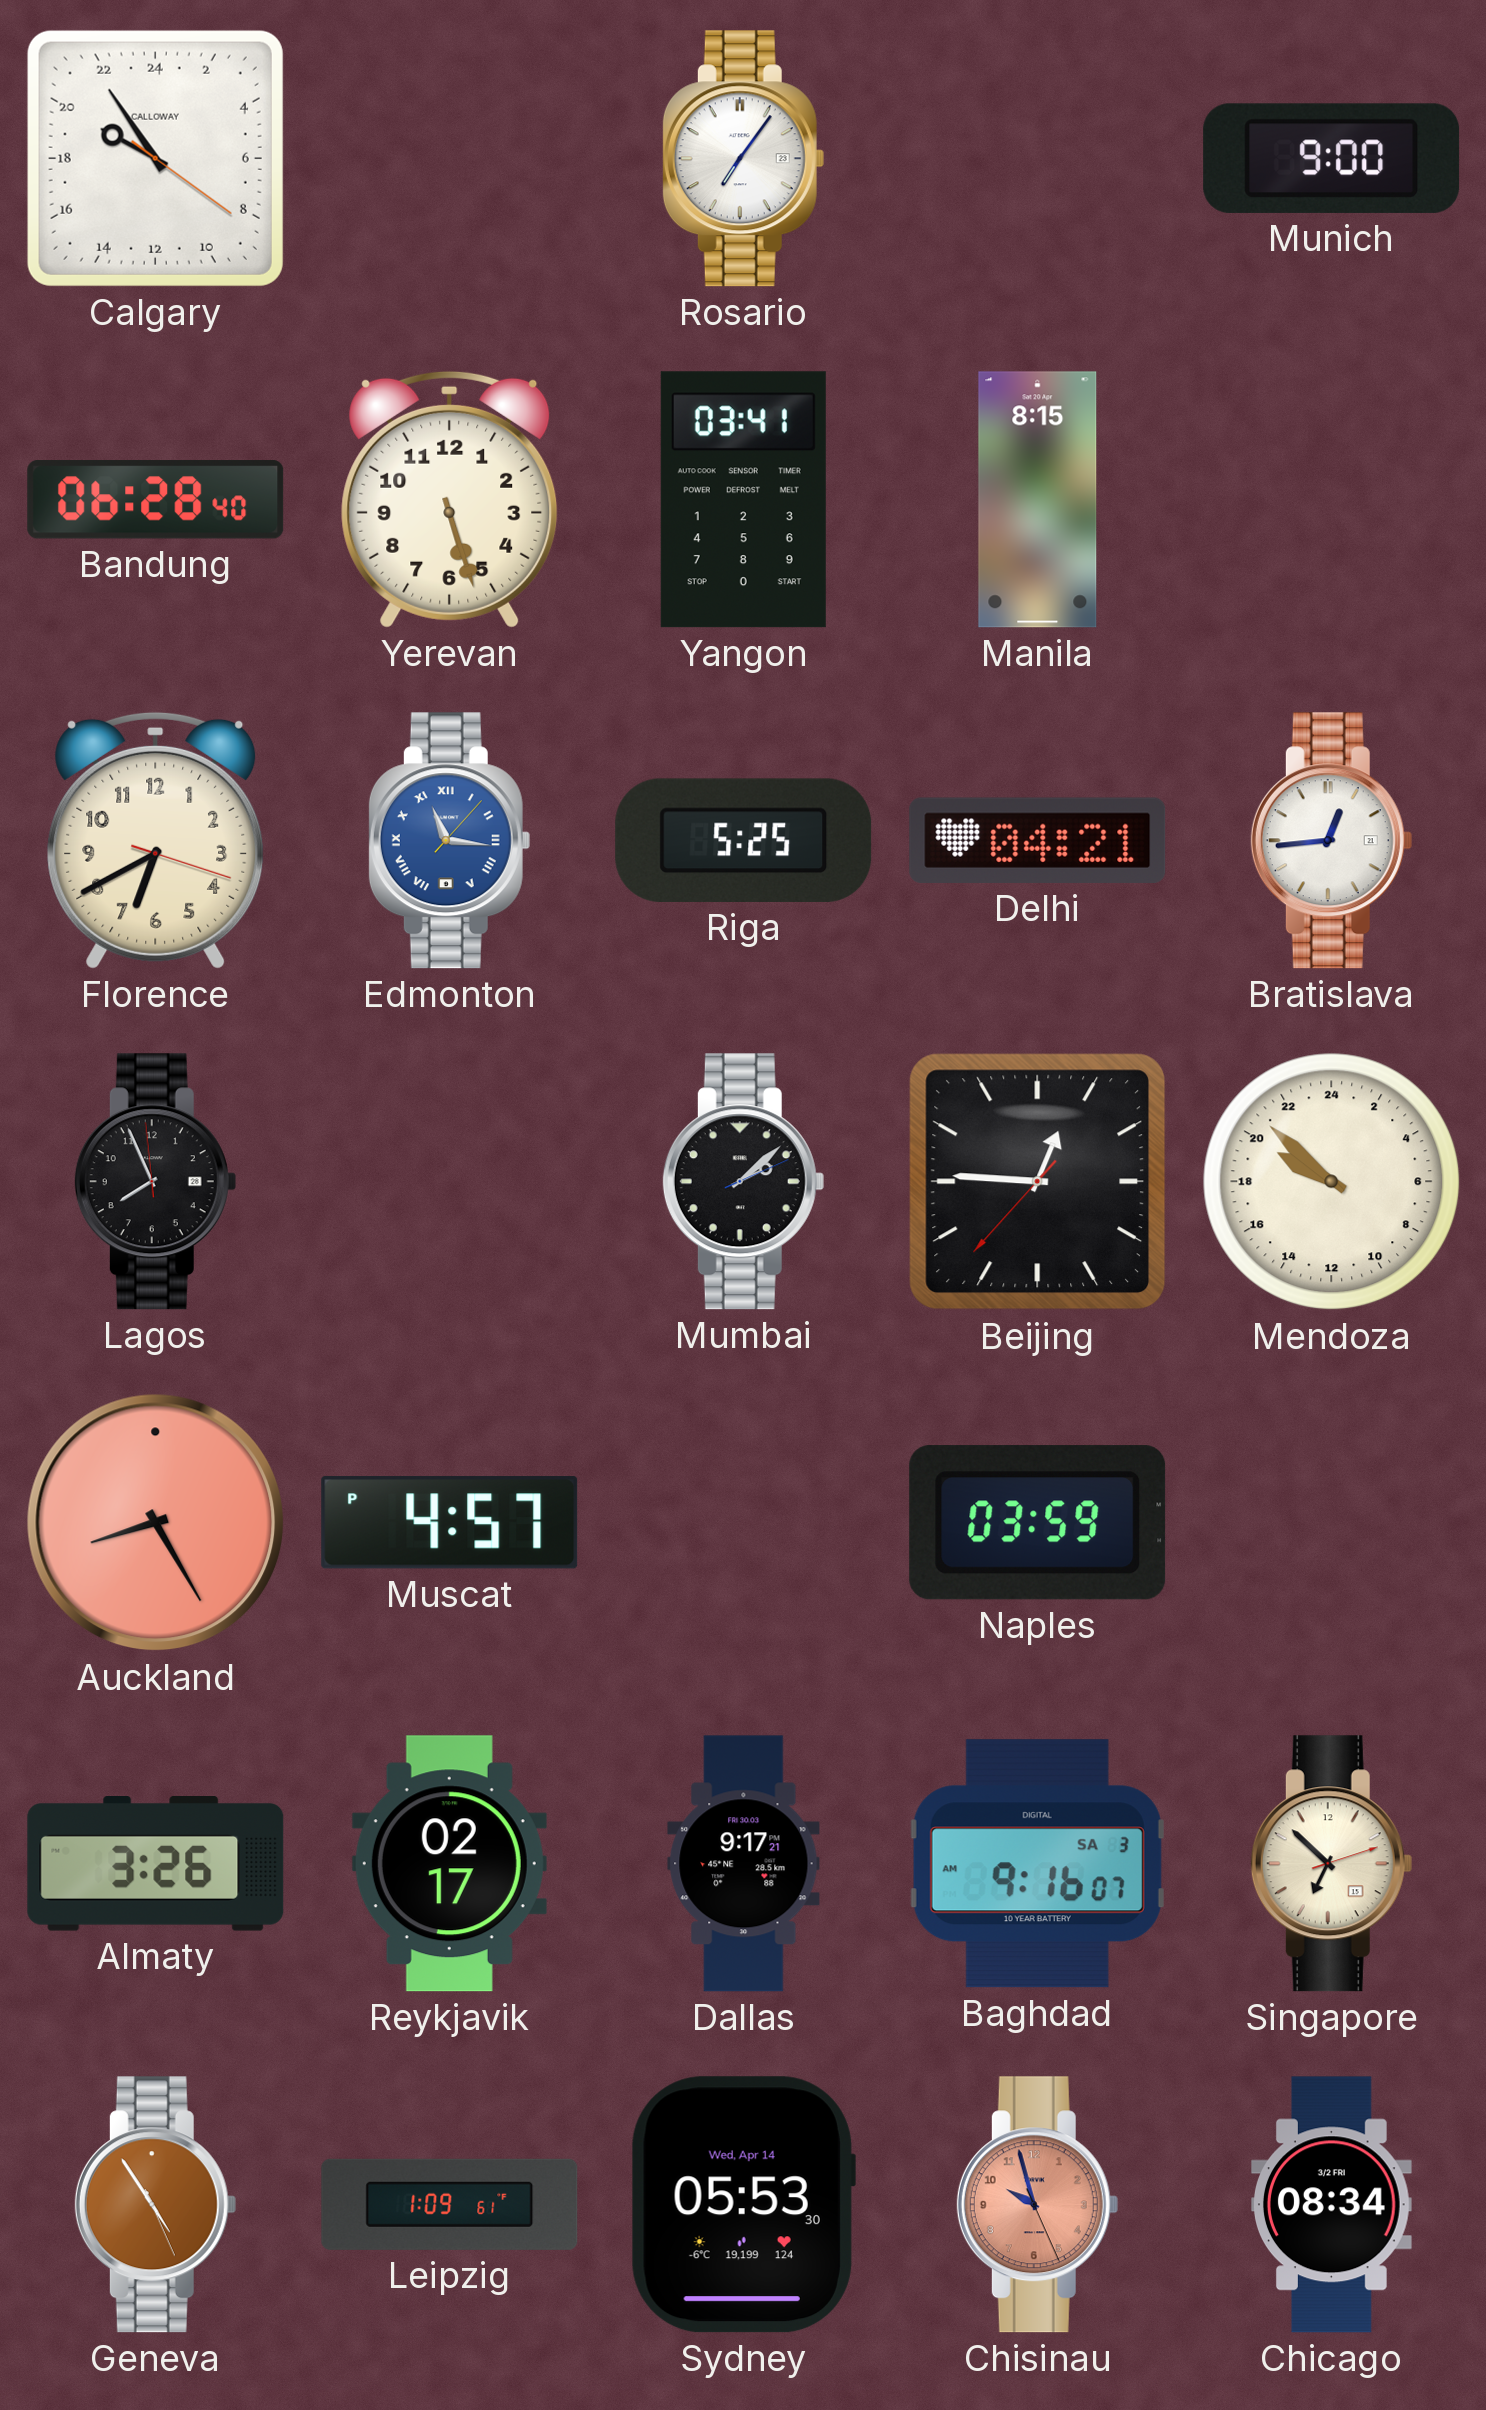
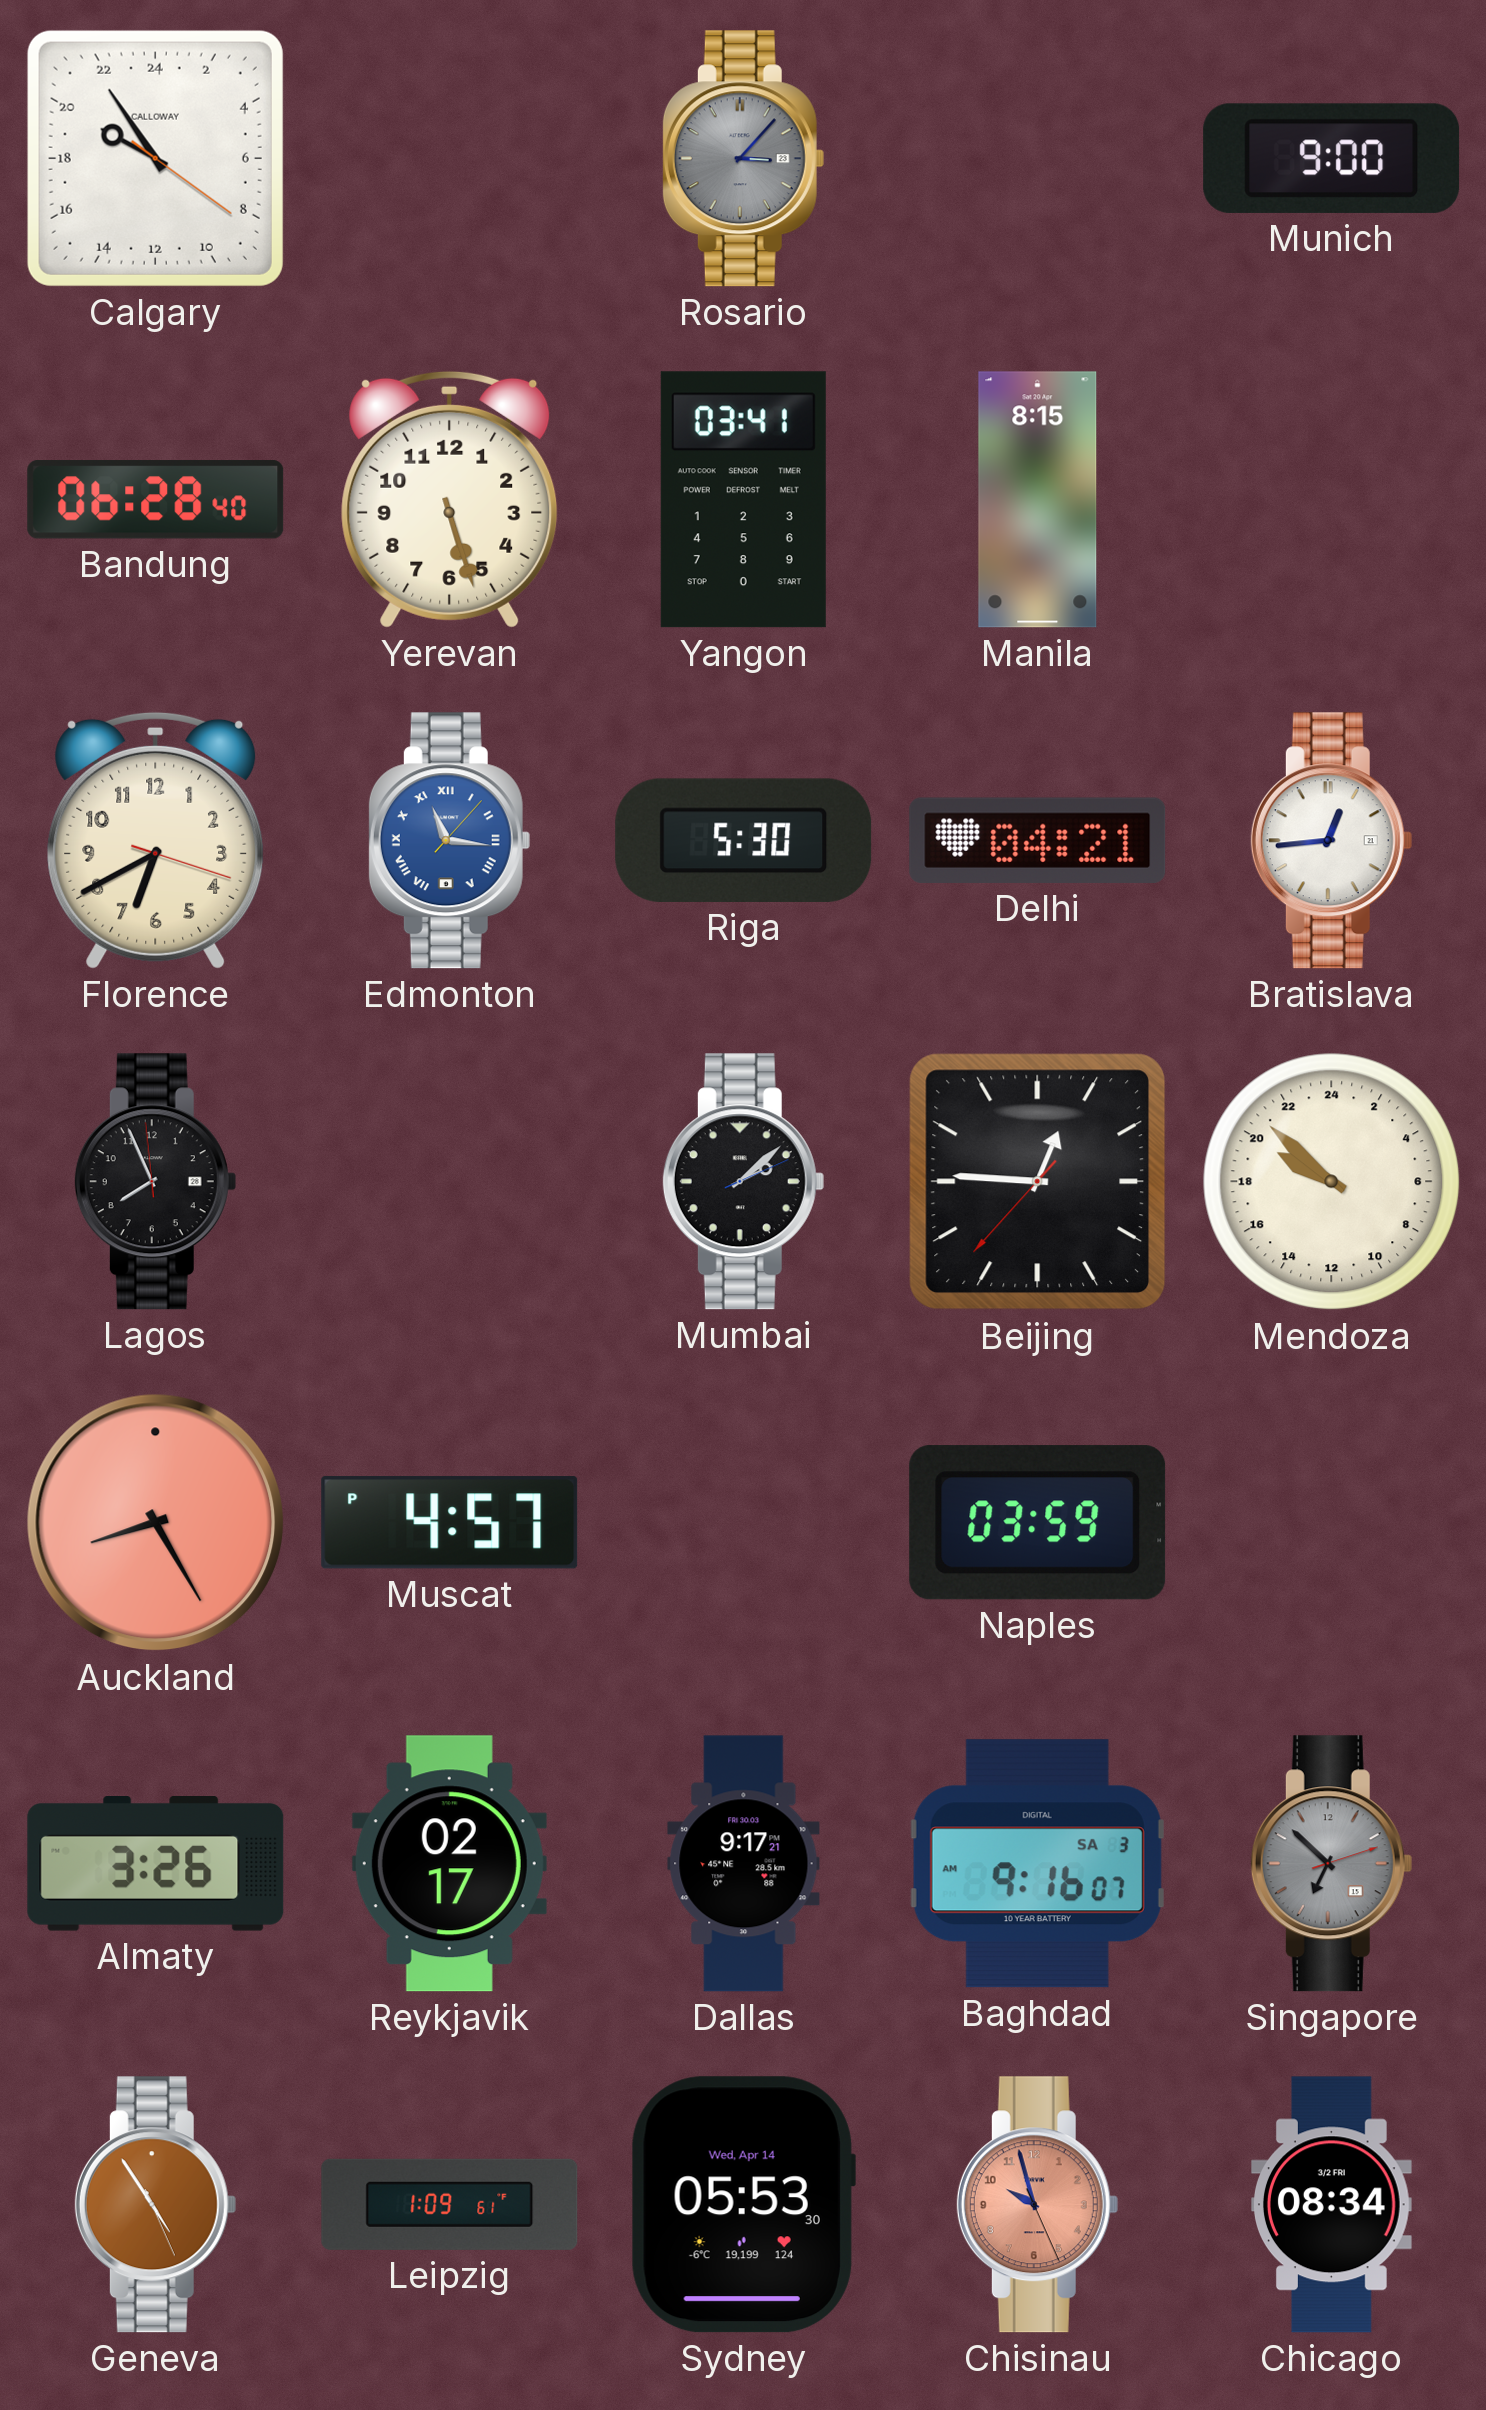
Rosario: 7:06 -> 3:07 (743, 159)
Rosario dial: white -> grey (743, 159)
Riga: 5:25 -> 5:30 (744, 840)
Singapore dial: cream -> grey (1331, 1864)
